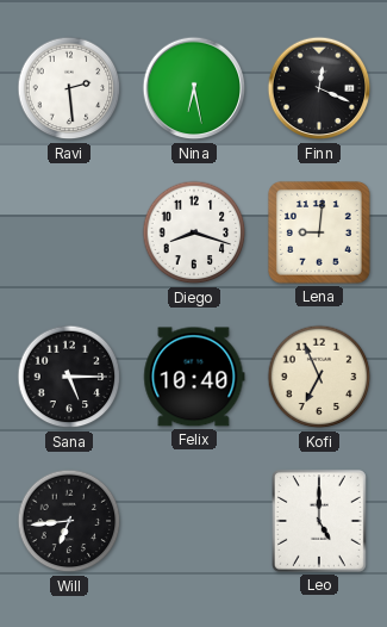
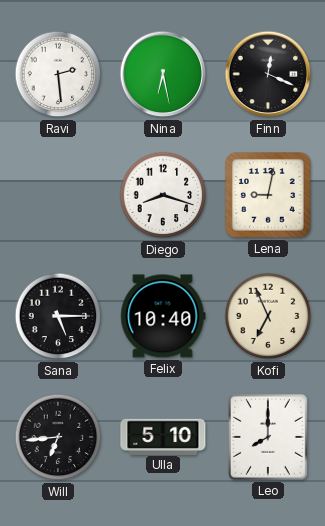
Lena: 9:01 -> 9:02 (269, 196)
Ulla: none -> 5:10 (163, 436)
Leo: 5:00 -> 8:00 (269, 438)
